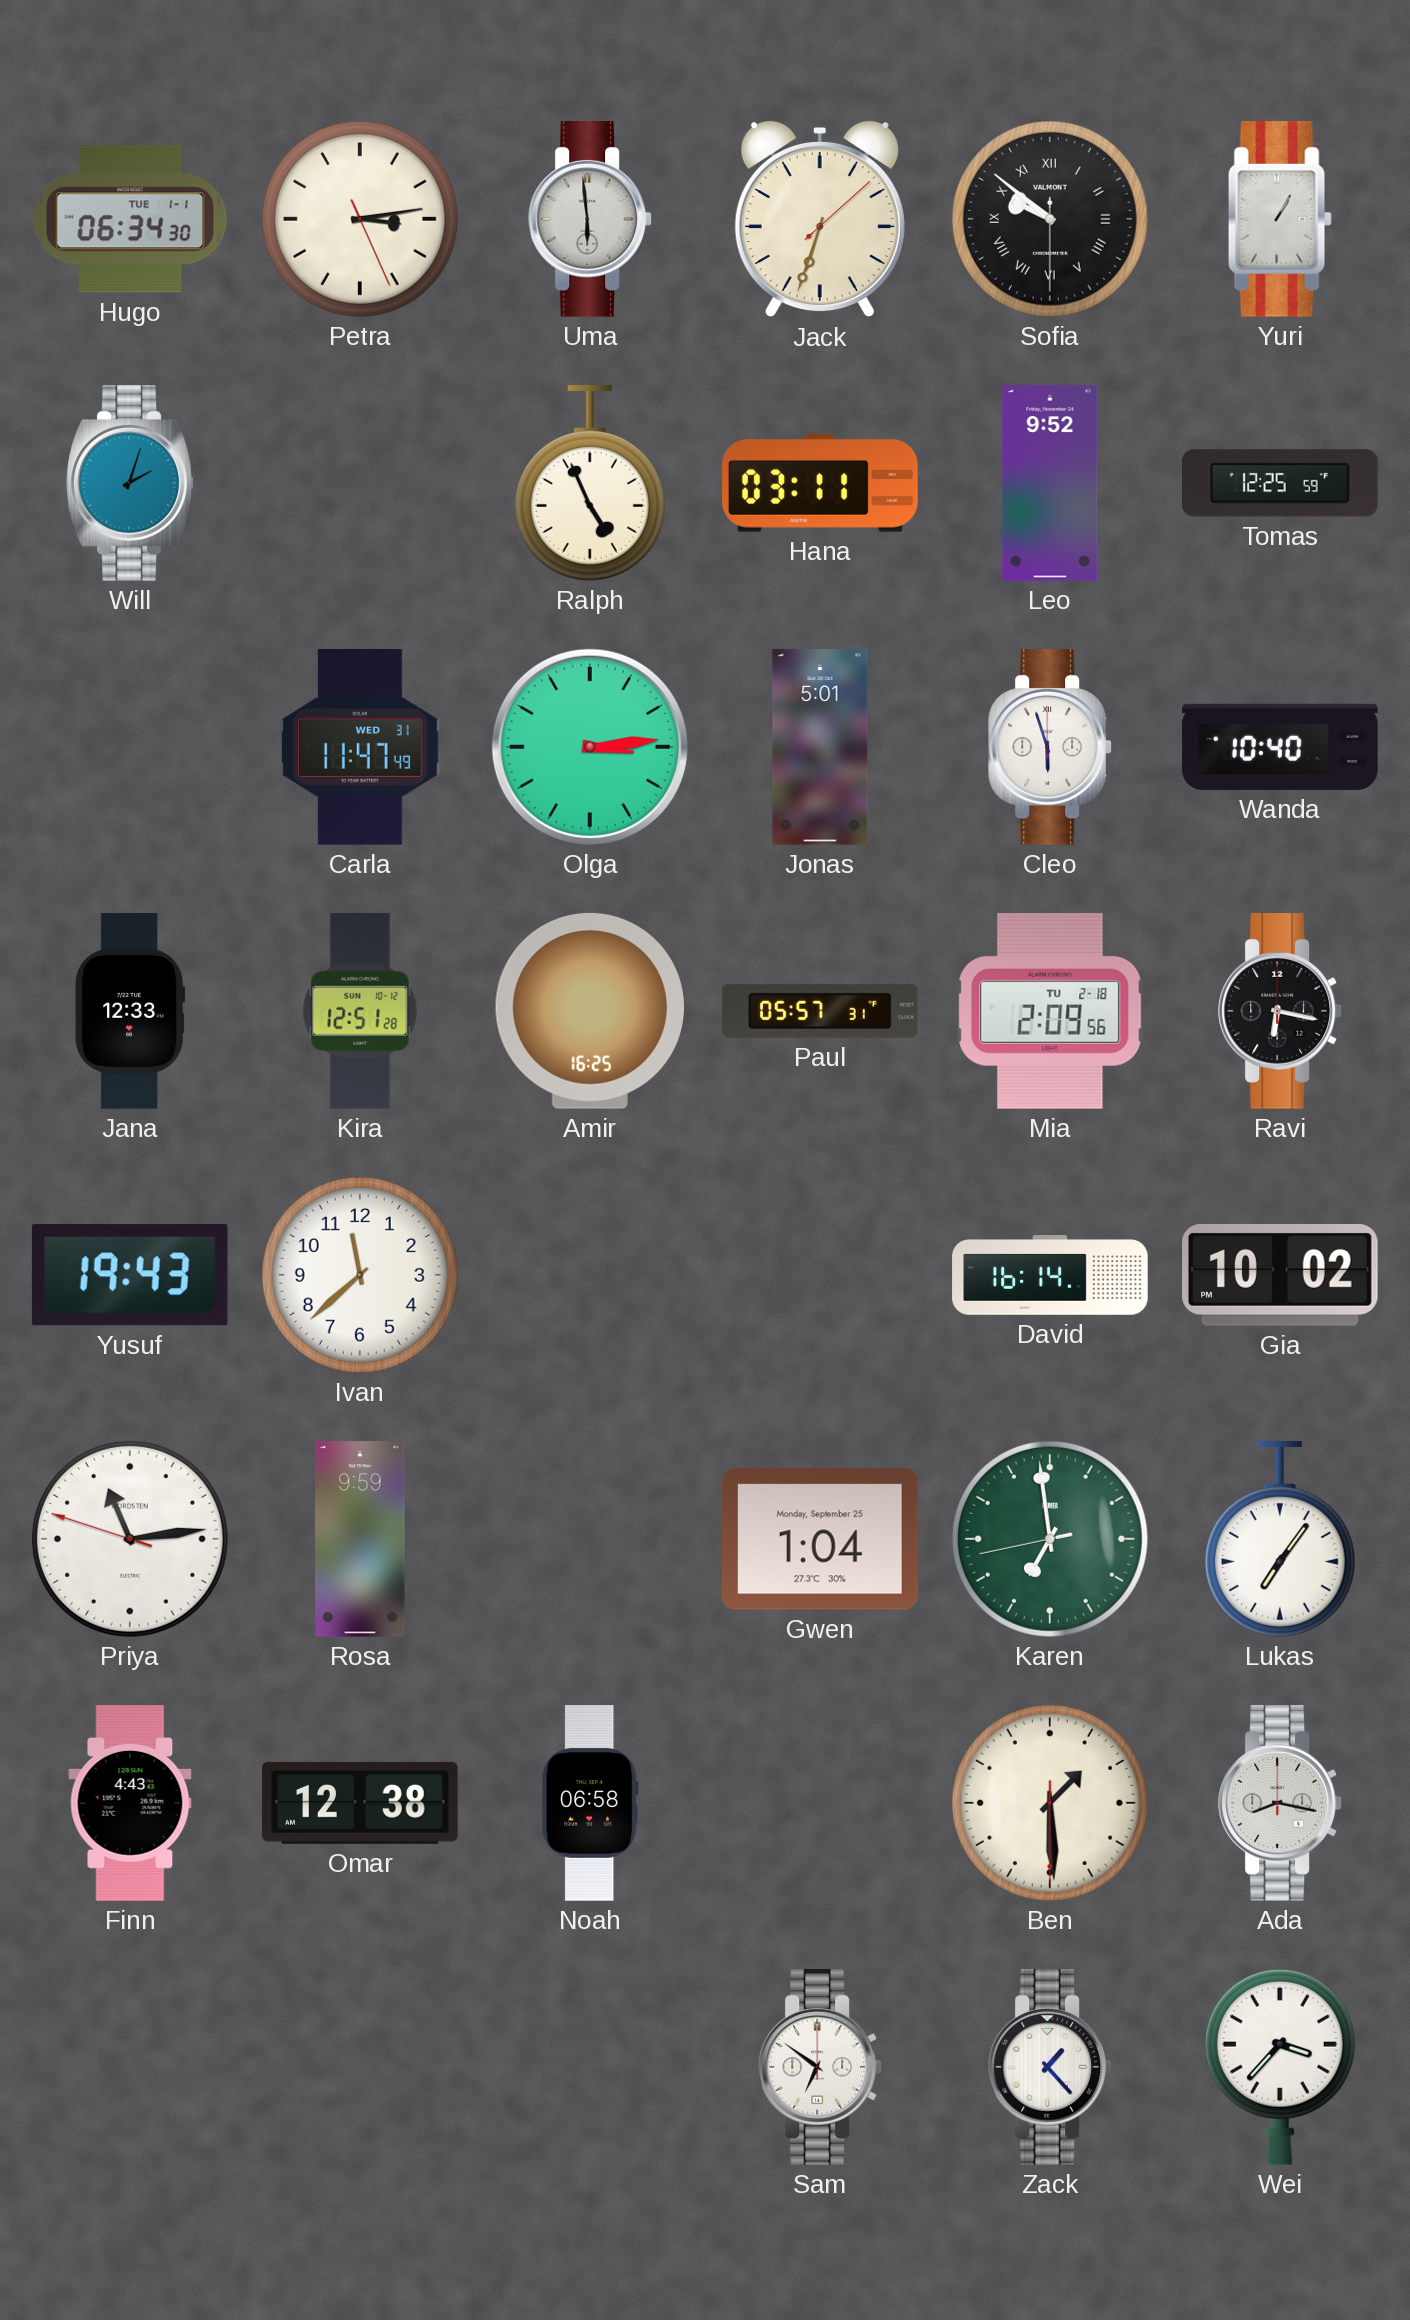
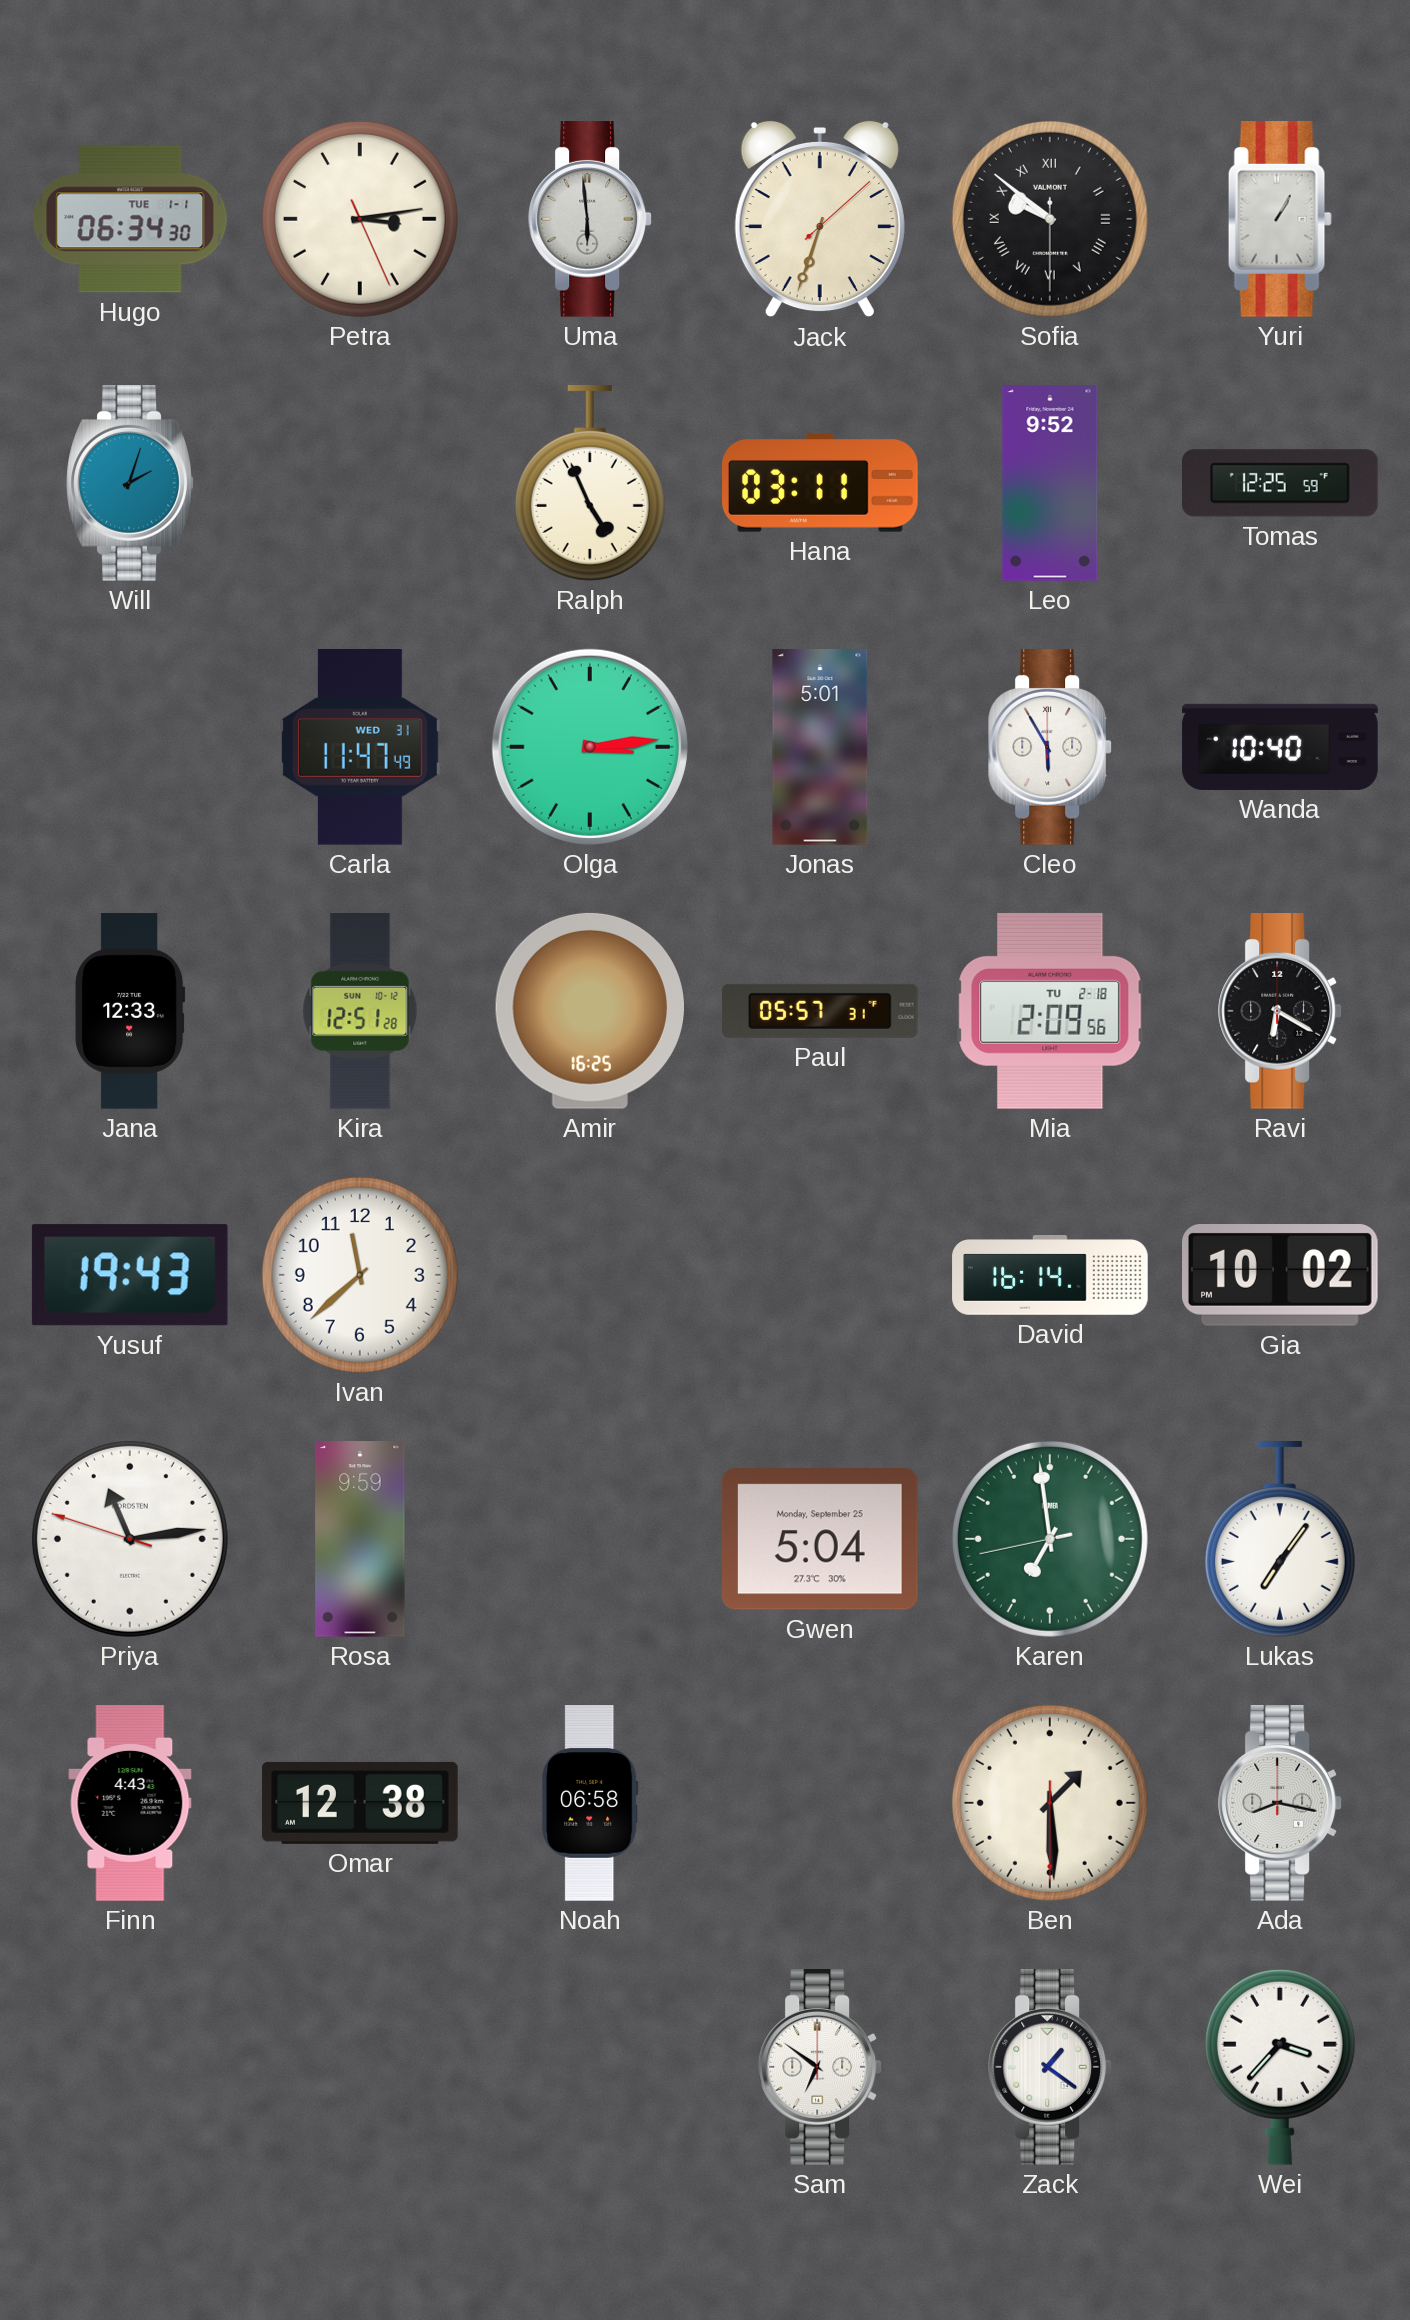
Cleo: 5:57 -> 5:55 (1050, 748)
Ravi: 6:17 -> 6:20 (1280, 1012)
Gwen: 1:04 -> 5:04 (820, 1539)
Zack: 1:23 -> 1:21 (1050, 2068)
